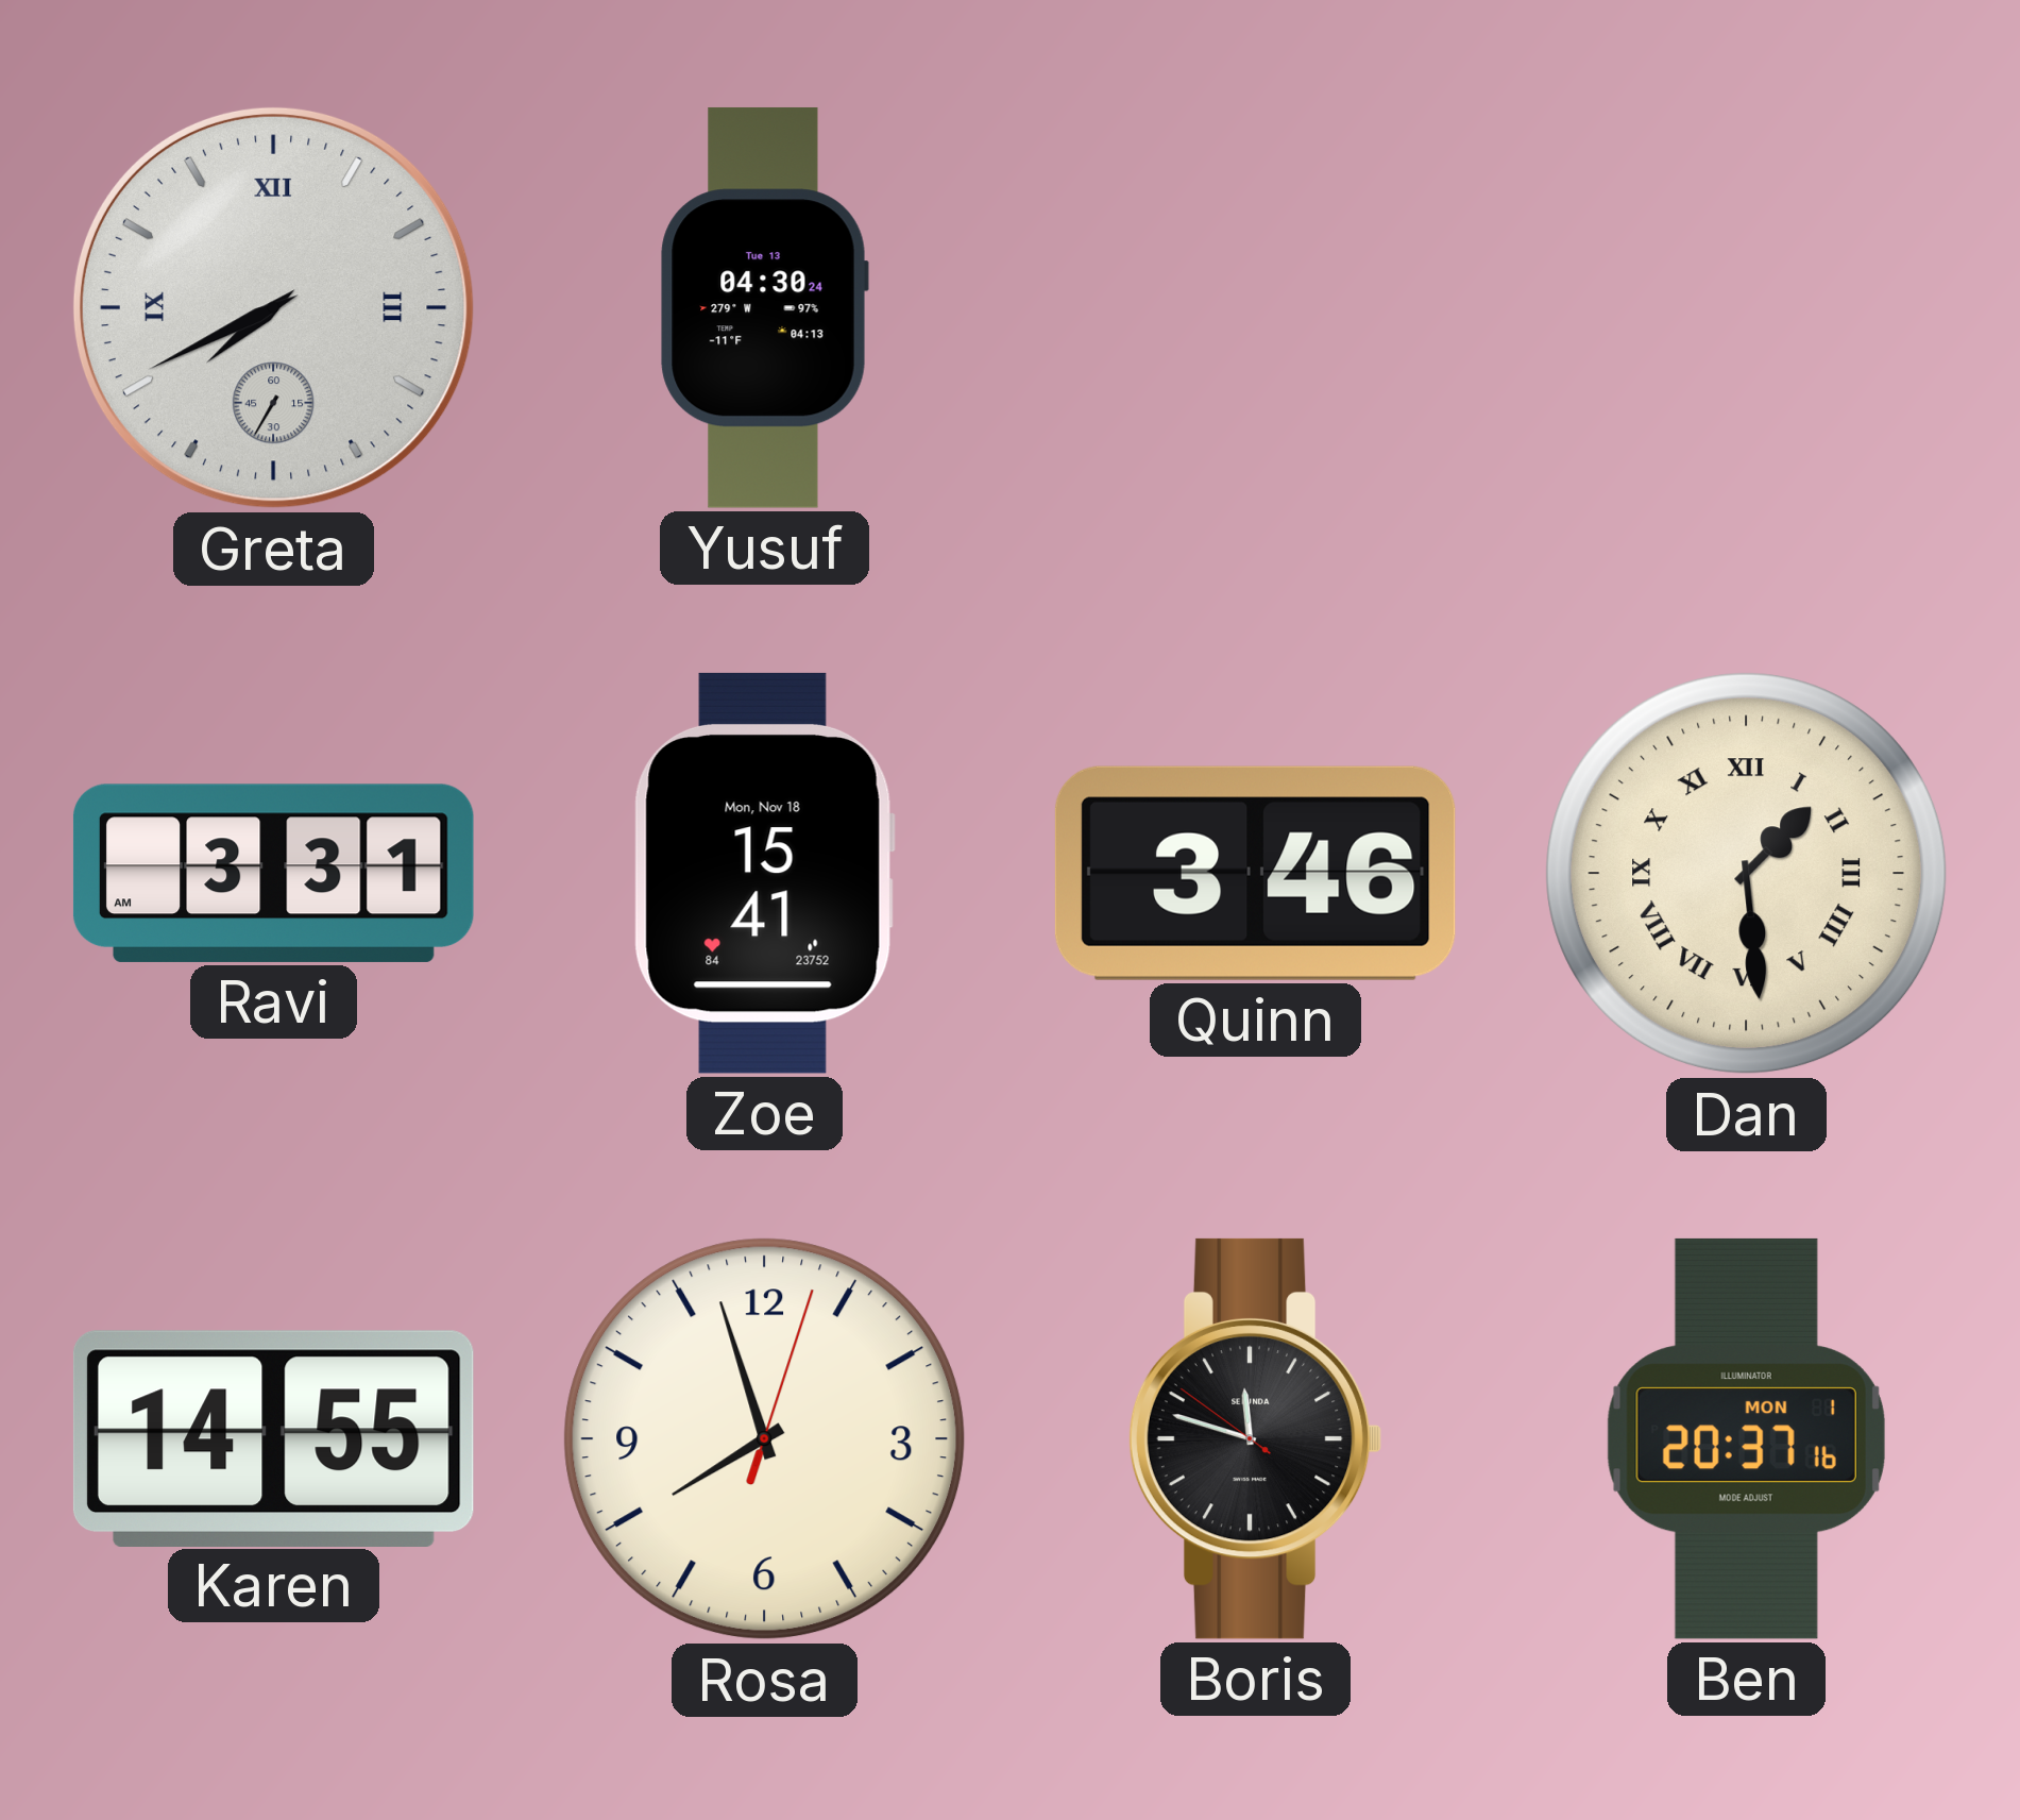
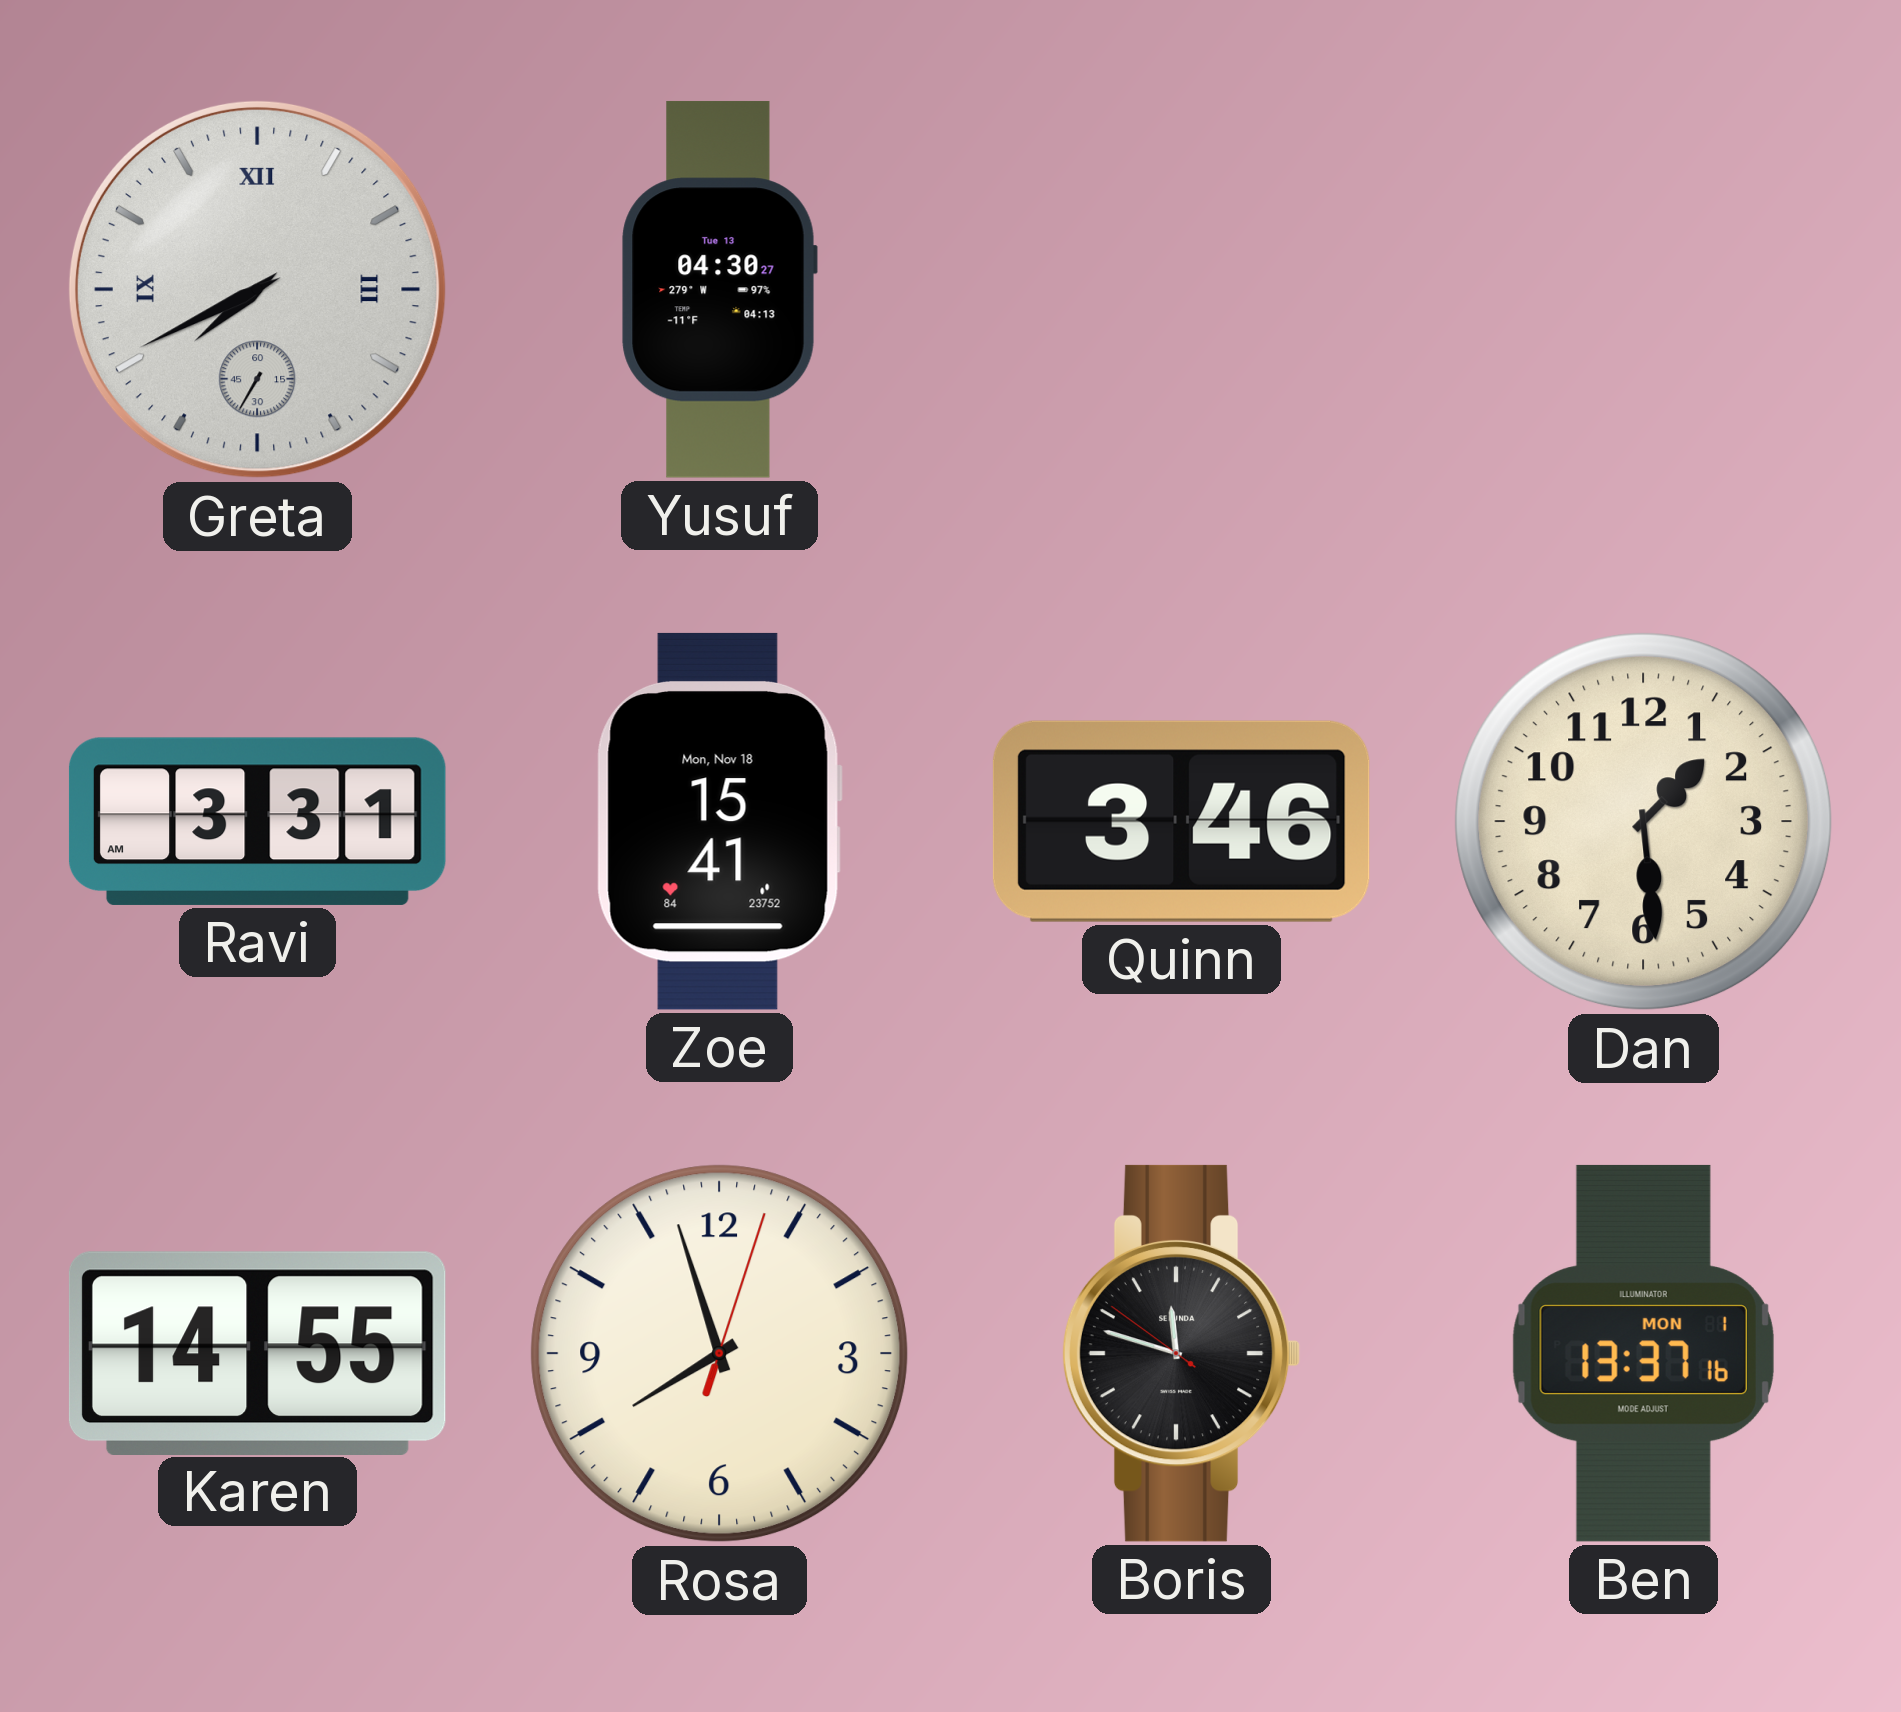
Yusuf: 04:30:24 -> 04:30:27 (719, 289)
Dan numerals: Roman -> Arabic (1644, 822)
Ben: 20:37 -> 13:37 (1643, 1353)
